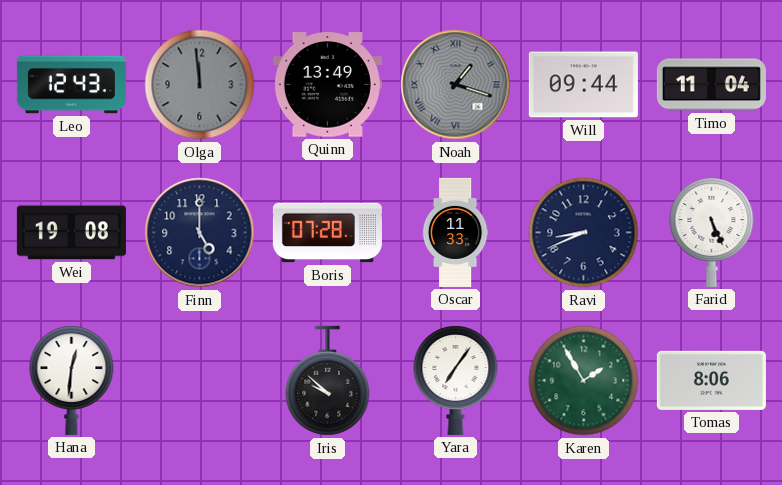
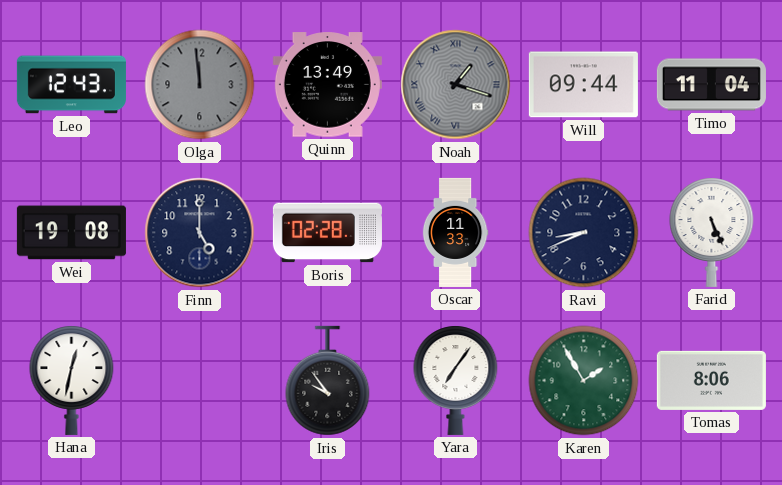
Boris: 07:28 -> 02:28 (327, 233)
Hana: 12:31 -> 12:32 (72, 380)
Iris: 9:52 -> 9:54 (328, 381)
